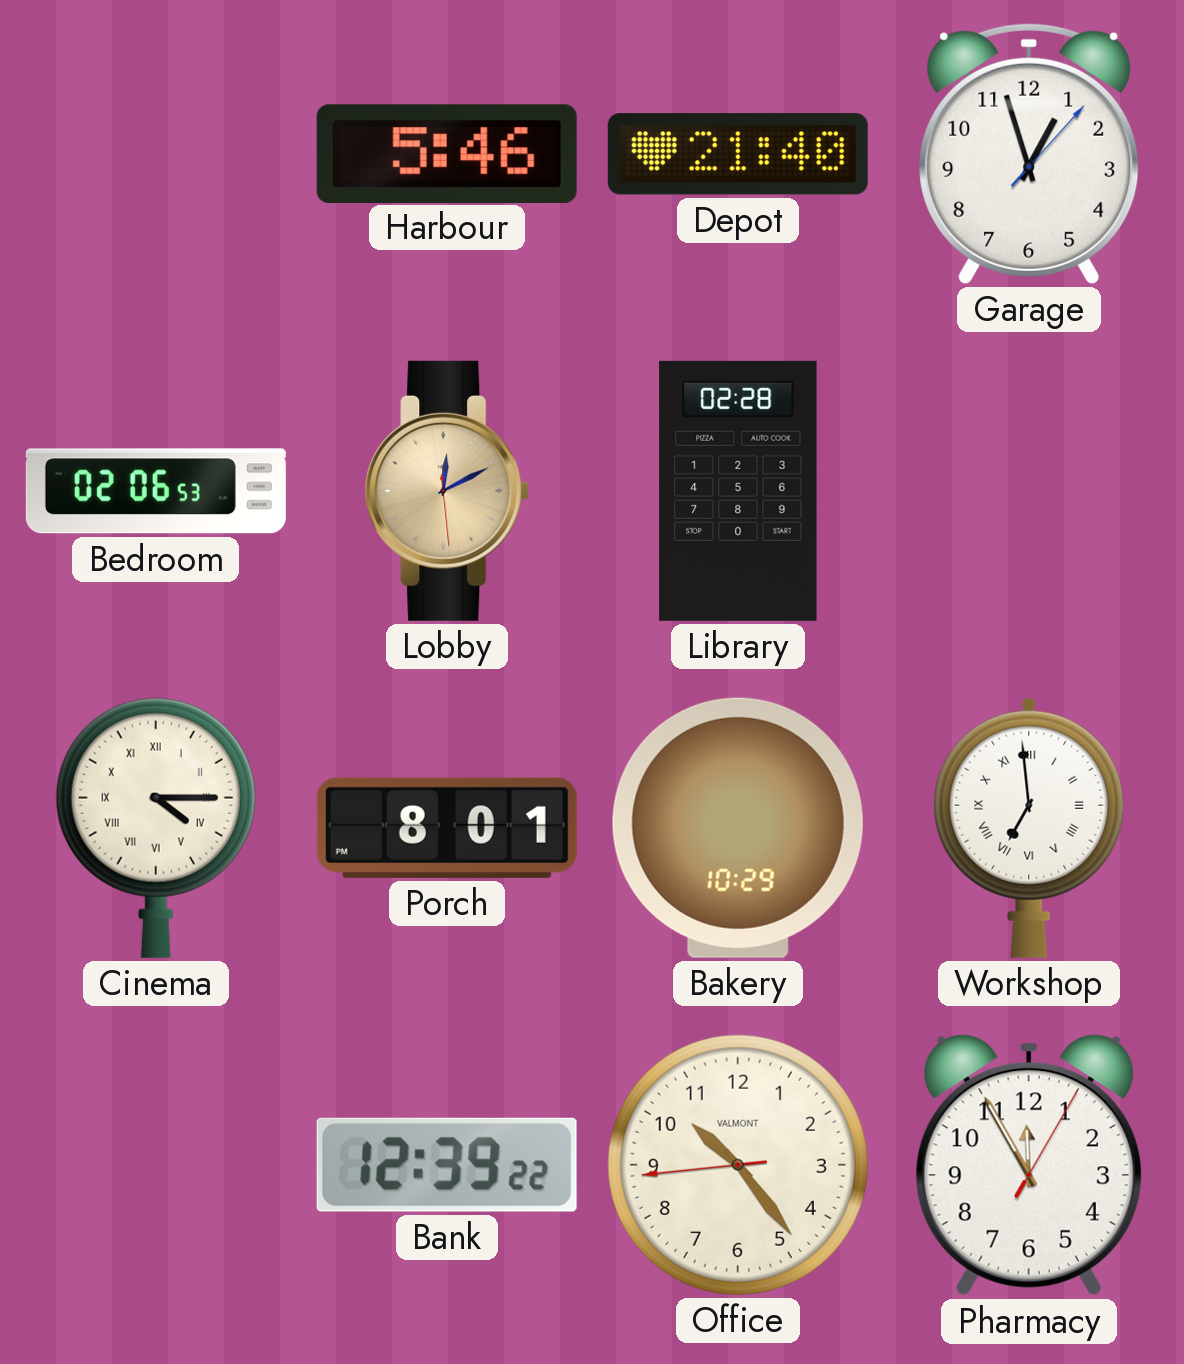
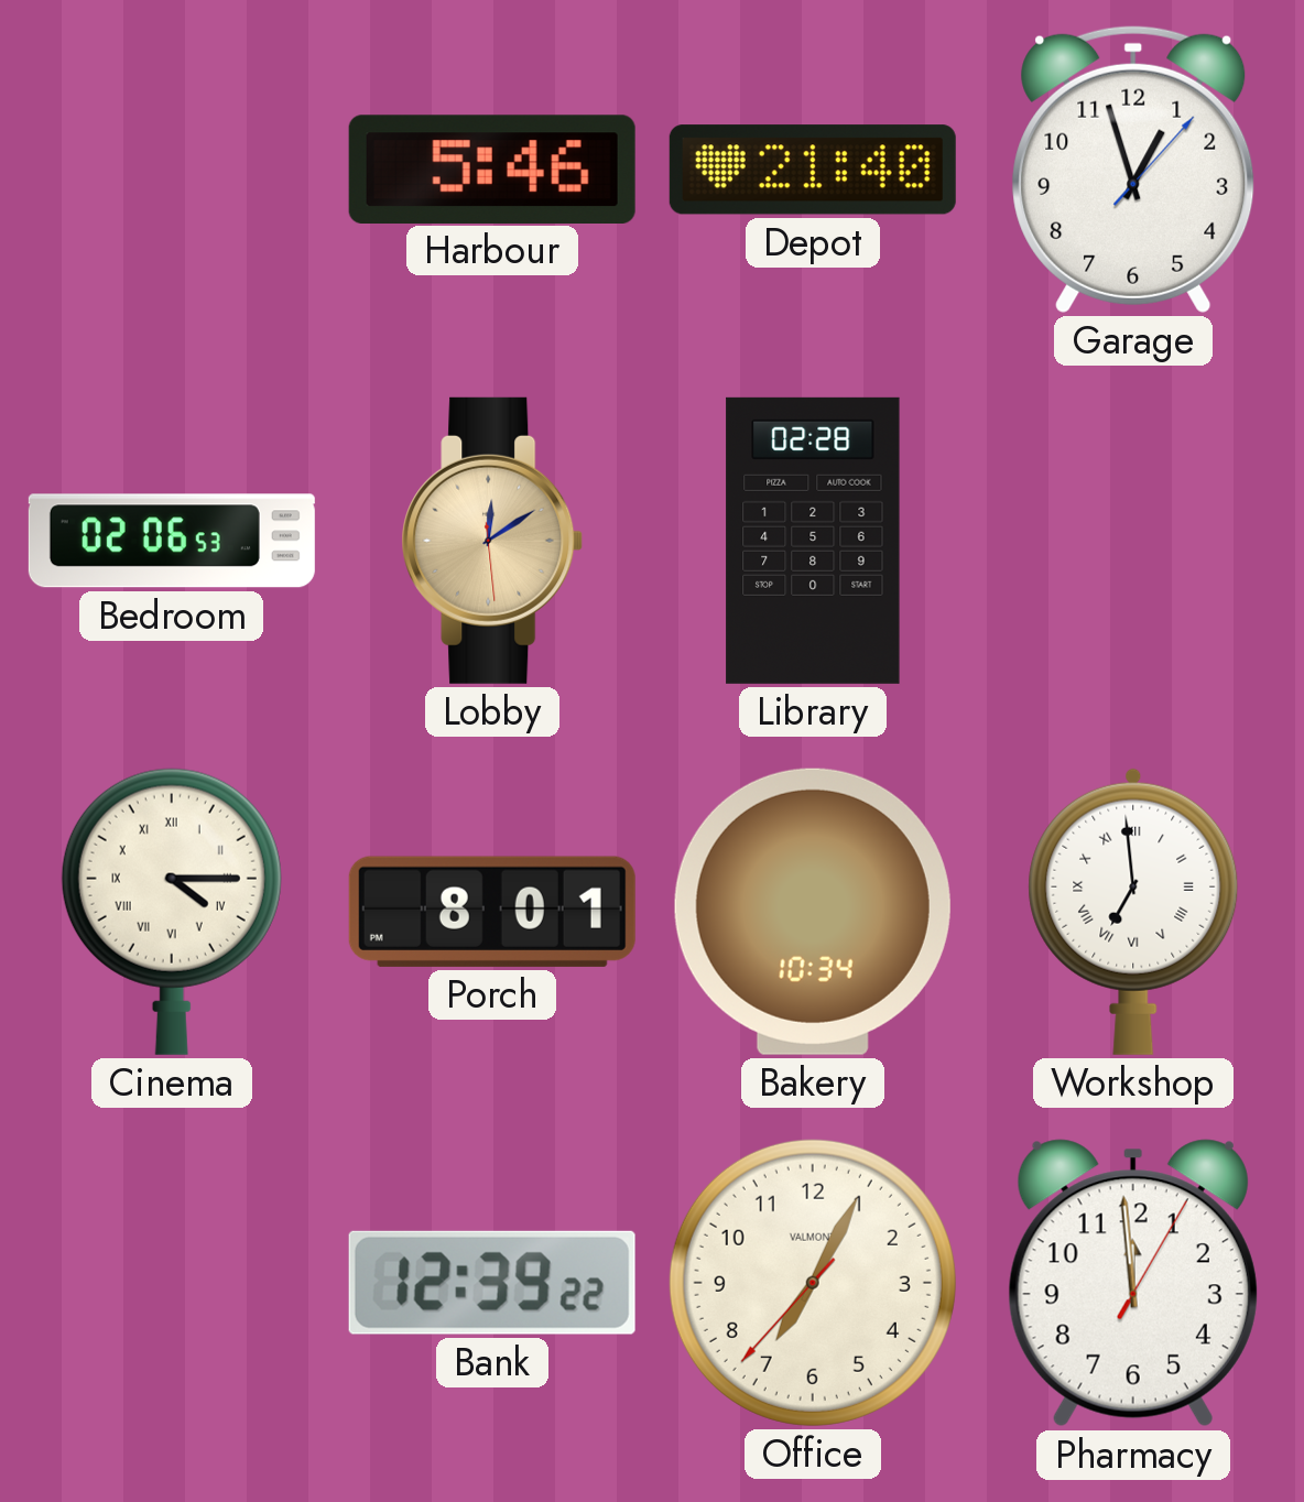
Lobby: 12:10 -> 12:09 (492, 541)
Bakery: 10:29 -> 10:34 (813, 912)
Office: 10:23 -> 7:04 (813, 1283)
Pharmacy: 11:55 -> 11:59 (1133, 1283)
